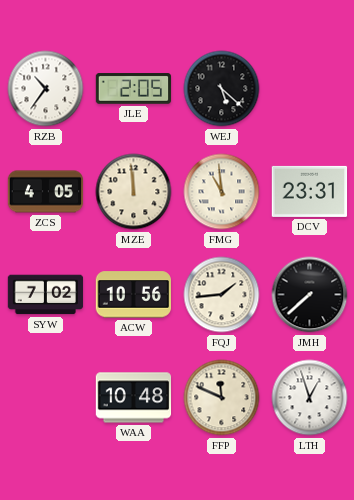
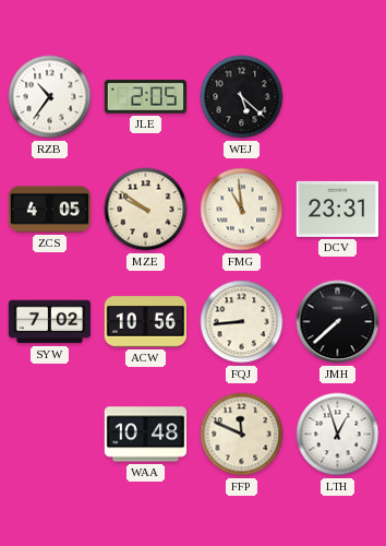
MZE: 11:59 -> 9:51 (146, 210)
FQJ: 1:44 -> 8:44 (242, 322)
